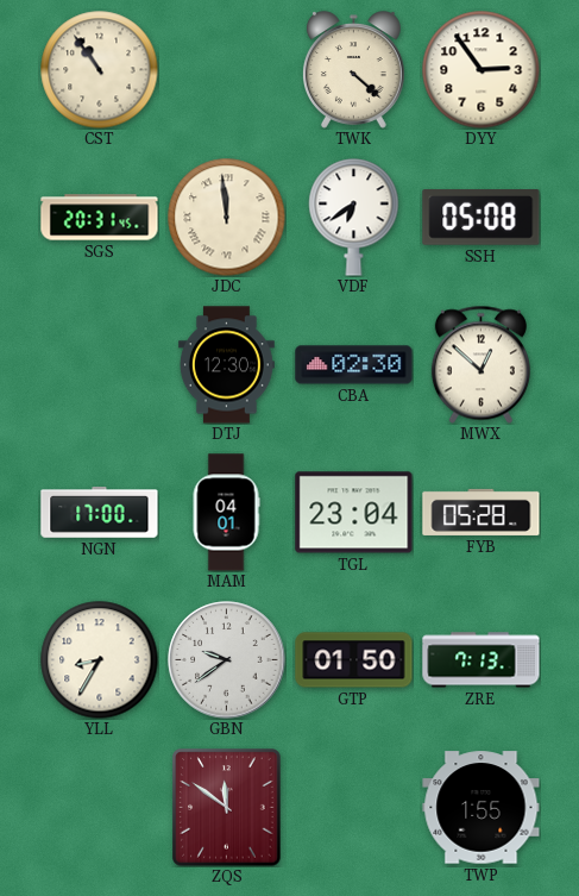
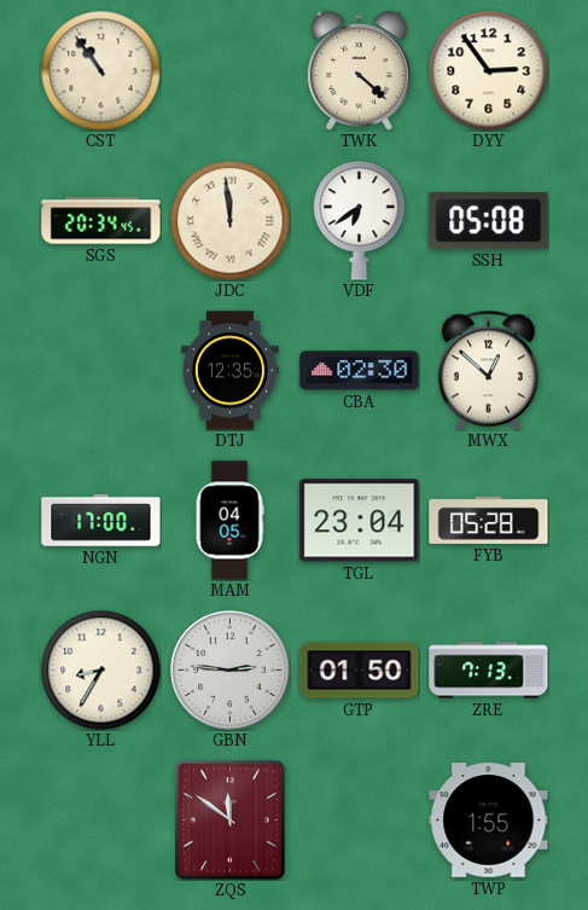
SGS: 20:31 -> 20:34 (101, 221)
DTJ: 12:30 -> 12:35 (229, 371)
MAM: 04:01 -> 04:05 (229, 521)
GBN: 9:39 -> 2:46 (231, 671)
